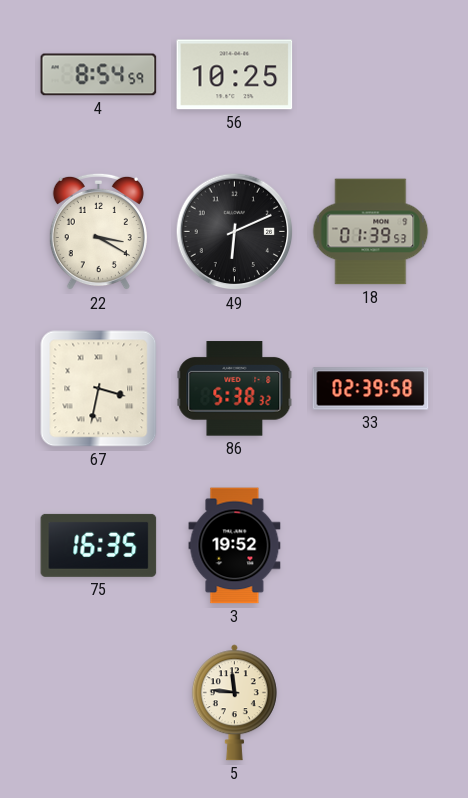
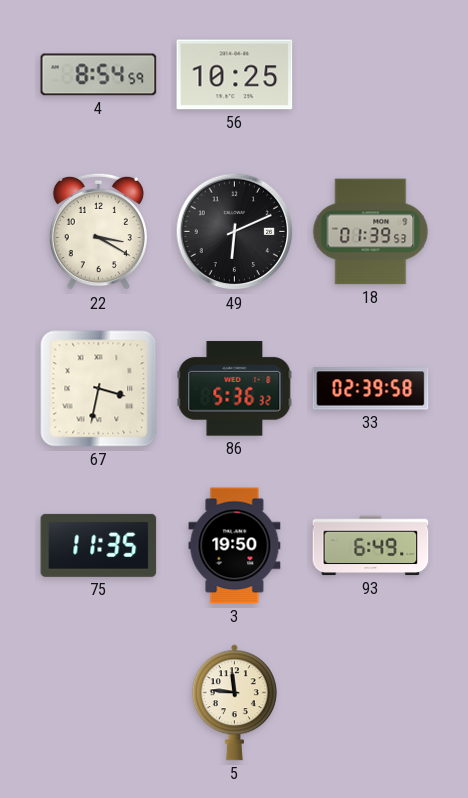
86: 5:38 -> 5:36 (235, 389)
75: 16:35 -> 11:35 (99, 545)
3: 19:52 -> 19:50 (235, 546)
93: none -> 6:49 (371, 546)
